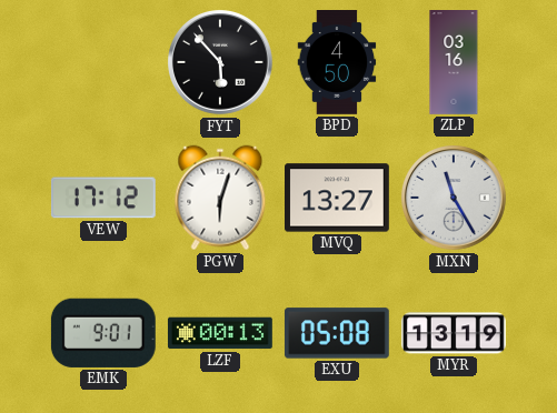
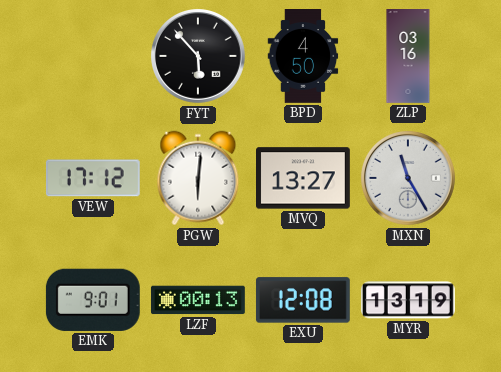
PGW: 6:03 -> 6:01 (198, 178)
EXU: 05:08 -> 12:08 (303, 300)
